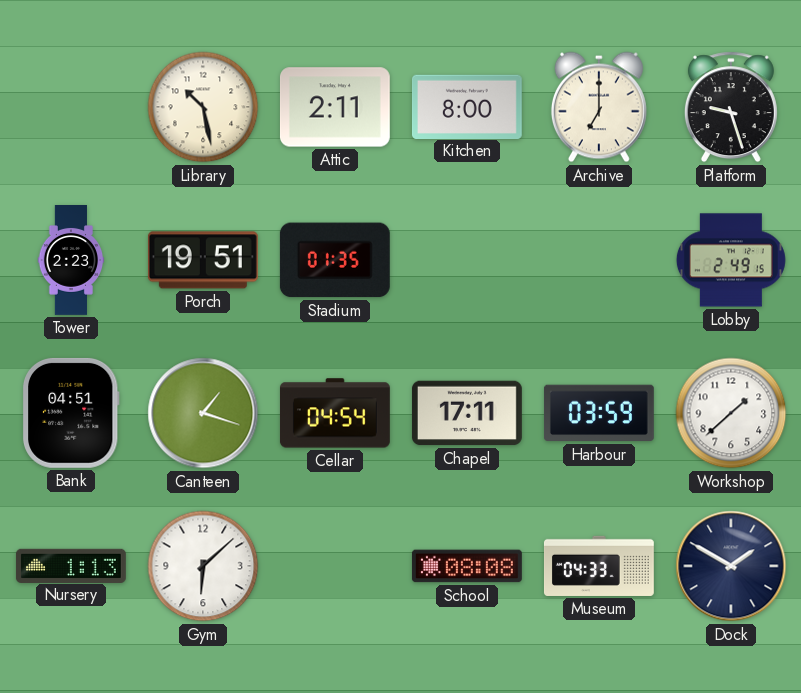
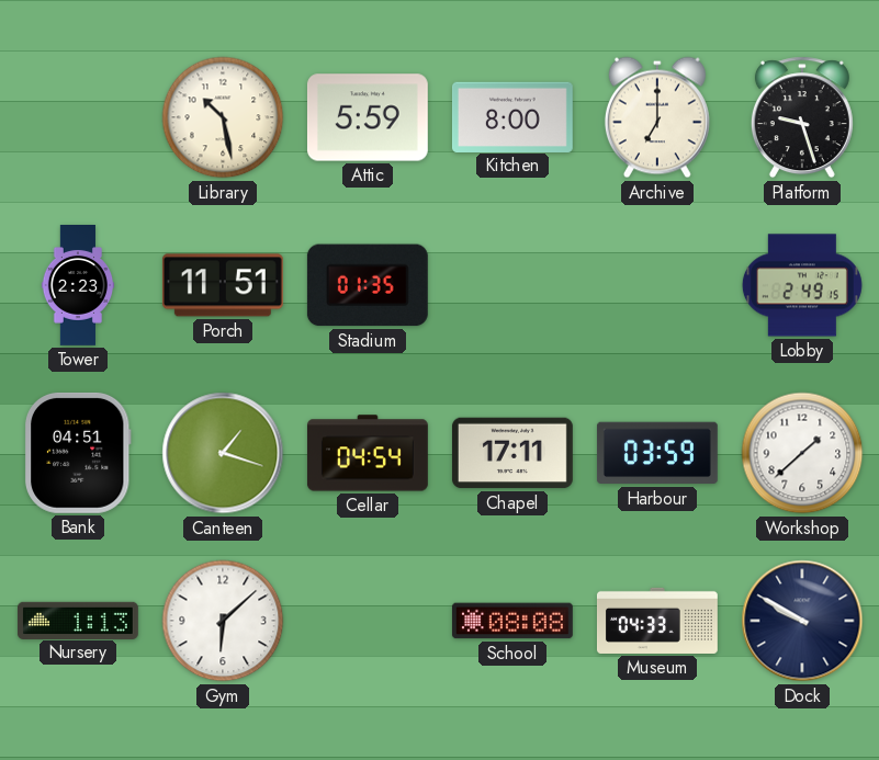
Attic: 2:11 -> 5:59 (368, 117)
Porch: 19:51 -> 11:51 (223, 285)
Dock: 1:50 -> 9:50 (802, 621)
